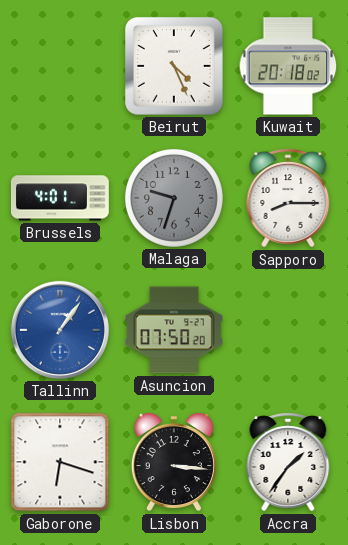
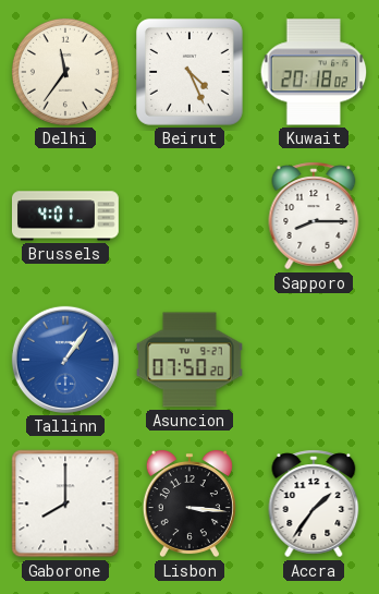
Delhi: none -> 11:36 (65, 72)
Malaga: 9:33 -> none (174, 198)
Gaborone: 6:18 -> 8:00 (65, 504)
